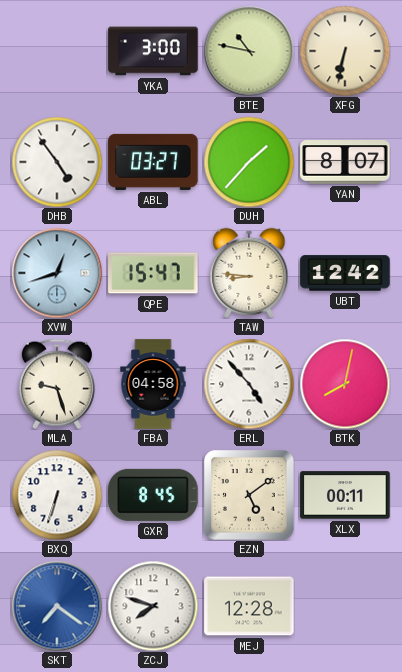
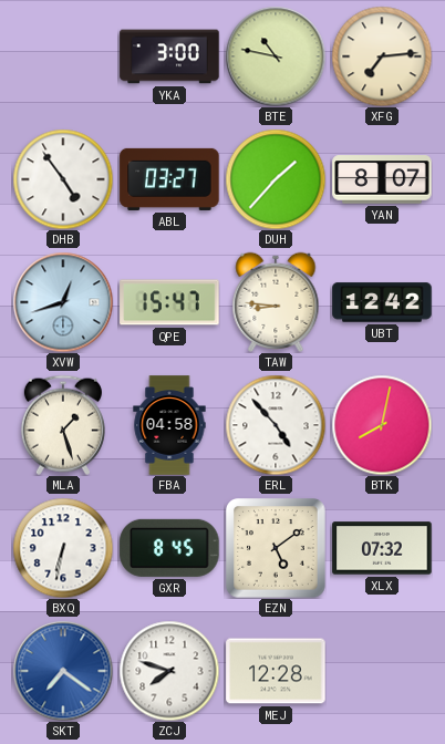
XFG: 6:32 -> 7:14 (382, 56)
MLA: 9:27 -> 1:27 (63, 425)
BXQ: 6:33 -> 6:32 (63, 548)
XLX: 00:11 -> 07:32 (382, 548)
